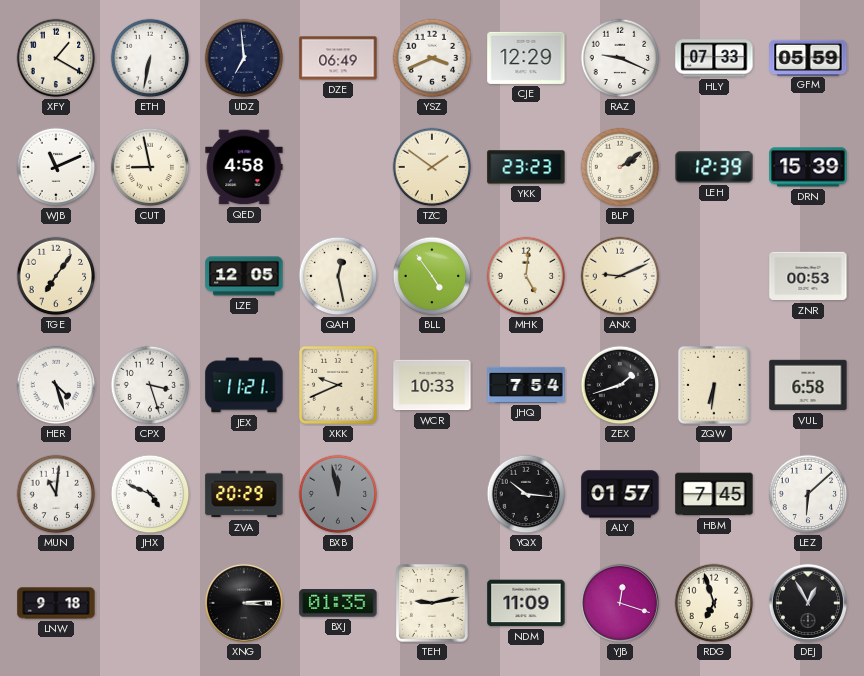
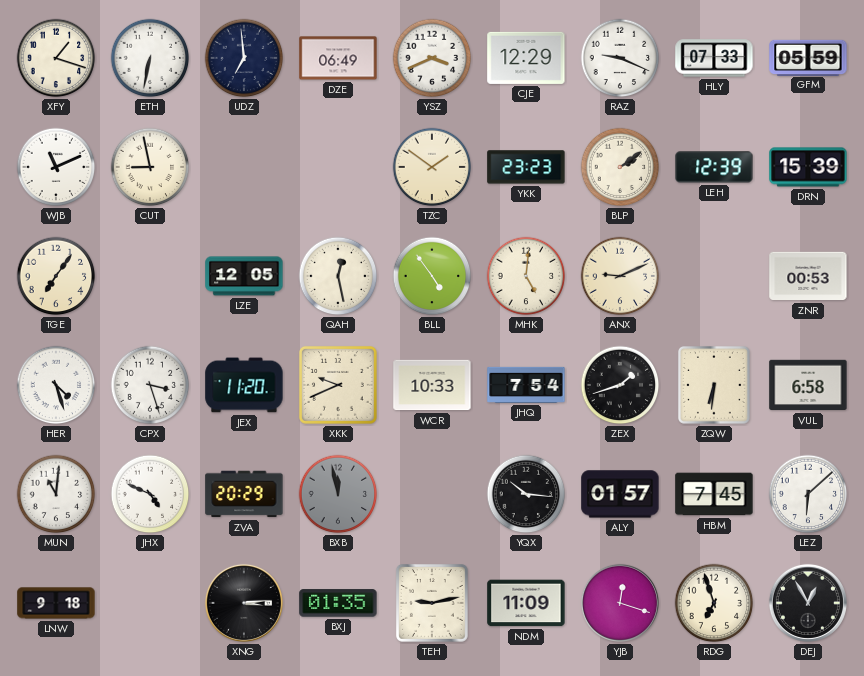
XFY: 1:20 -> 1:18 (56, 58)
QED: 4:58 -> none (244, 167)
JEX: 11:21 -> 11:20 (244, 385)
